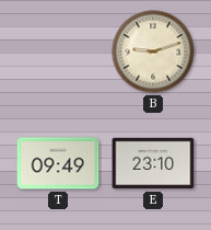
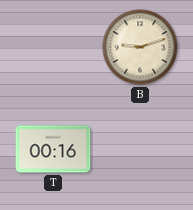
T: 09:49 -> 00:16 (53, 149)
E: 23:10 -> none (153, 163)
